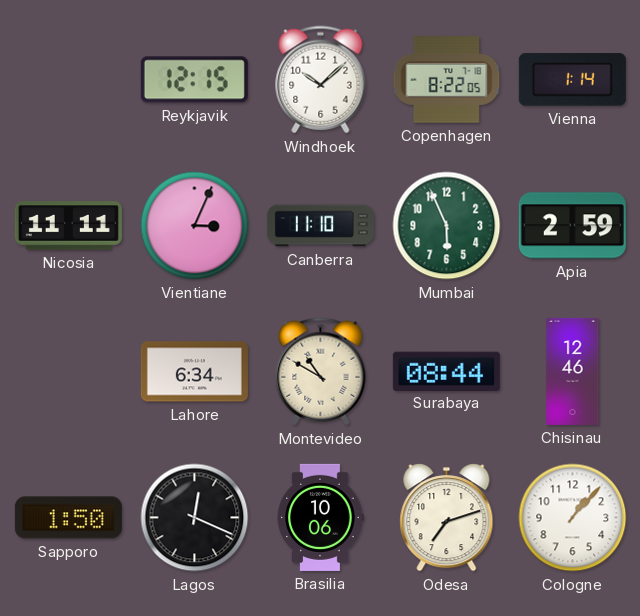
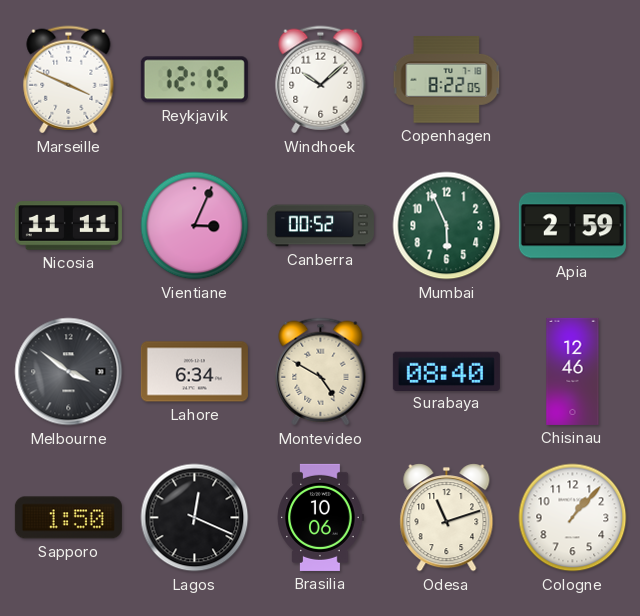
Marseille: none -> 3:49 (69, 80)
Vienna: 1:14 -> none (572, 80)
Canberra: 11:10 -> 00:52 (320, 226)
Melbourne: none -> 3:51 (69, 372)
Montevideo: 10:50 -> 4:50 (321, 372)
Surabaya: 08:44 -> 08:40 (446, 371)
Odesa: 7:12 -> 11:12 (447, 518)
